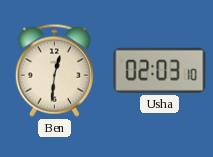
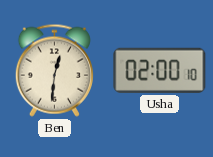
Usha: 02:03 -> 02:00 (160, 70)
